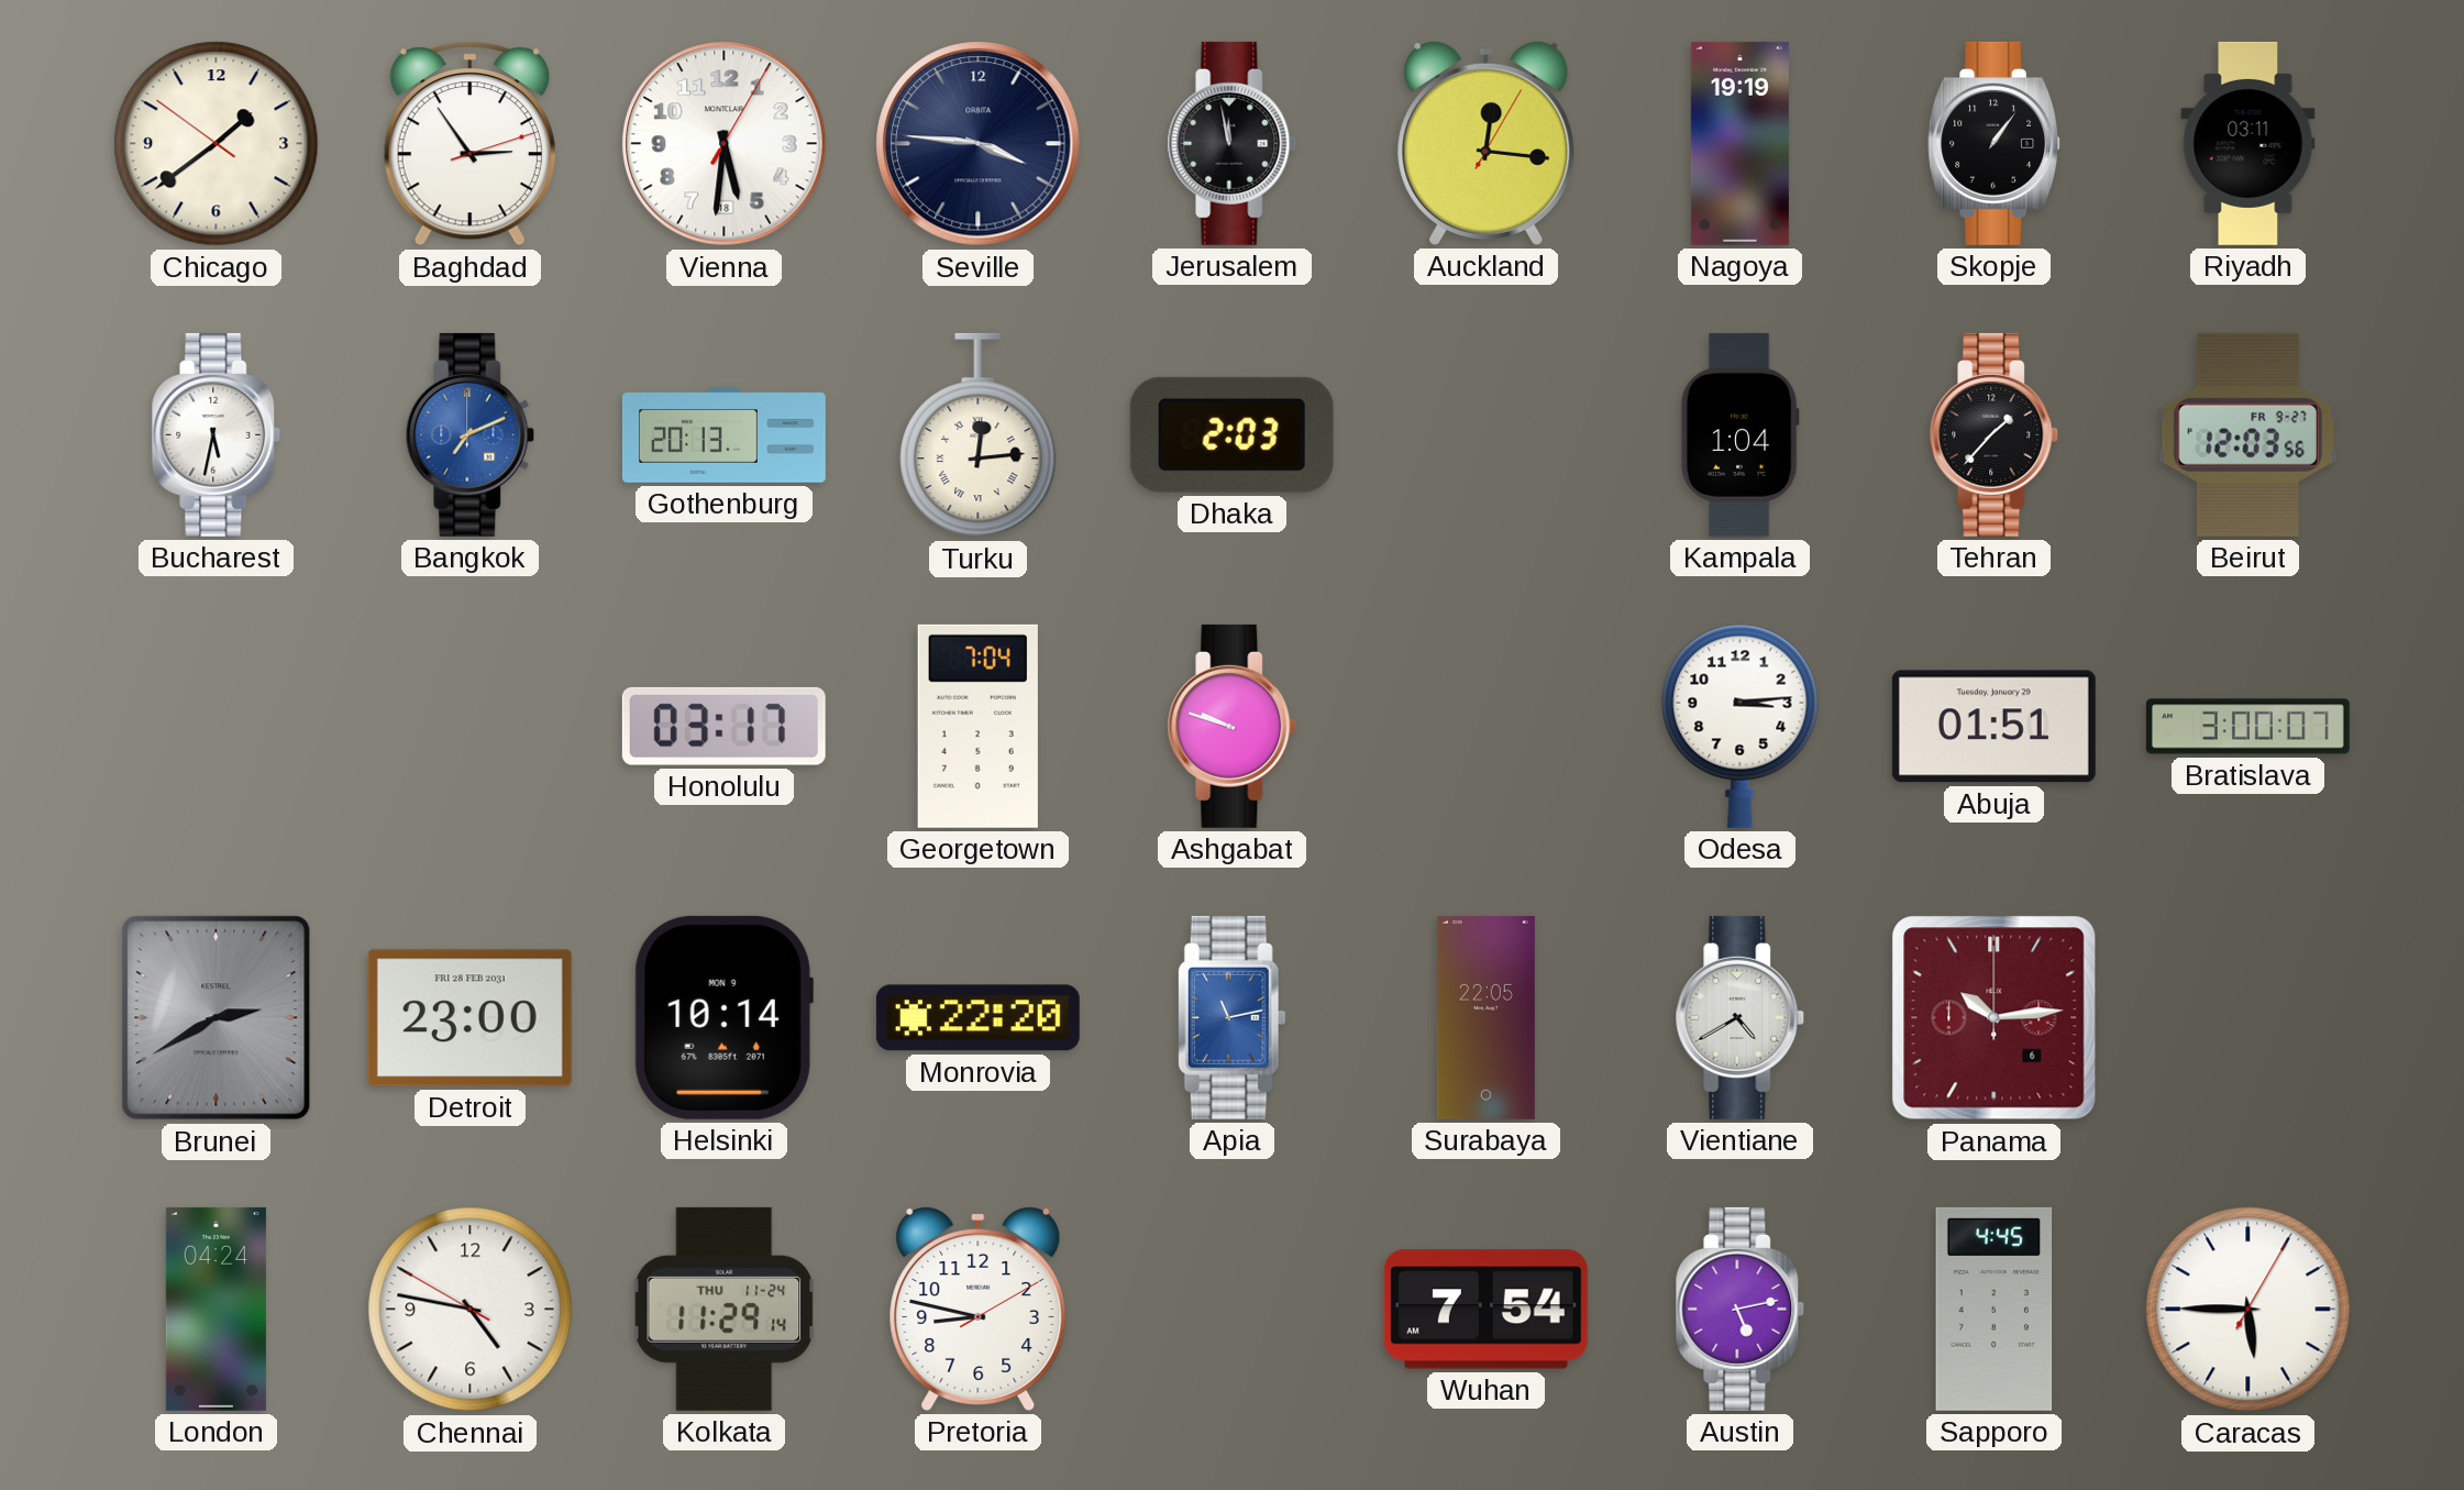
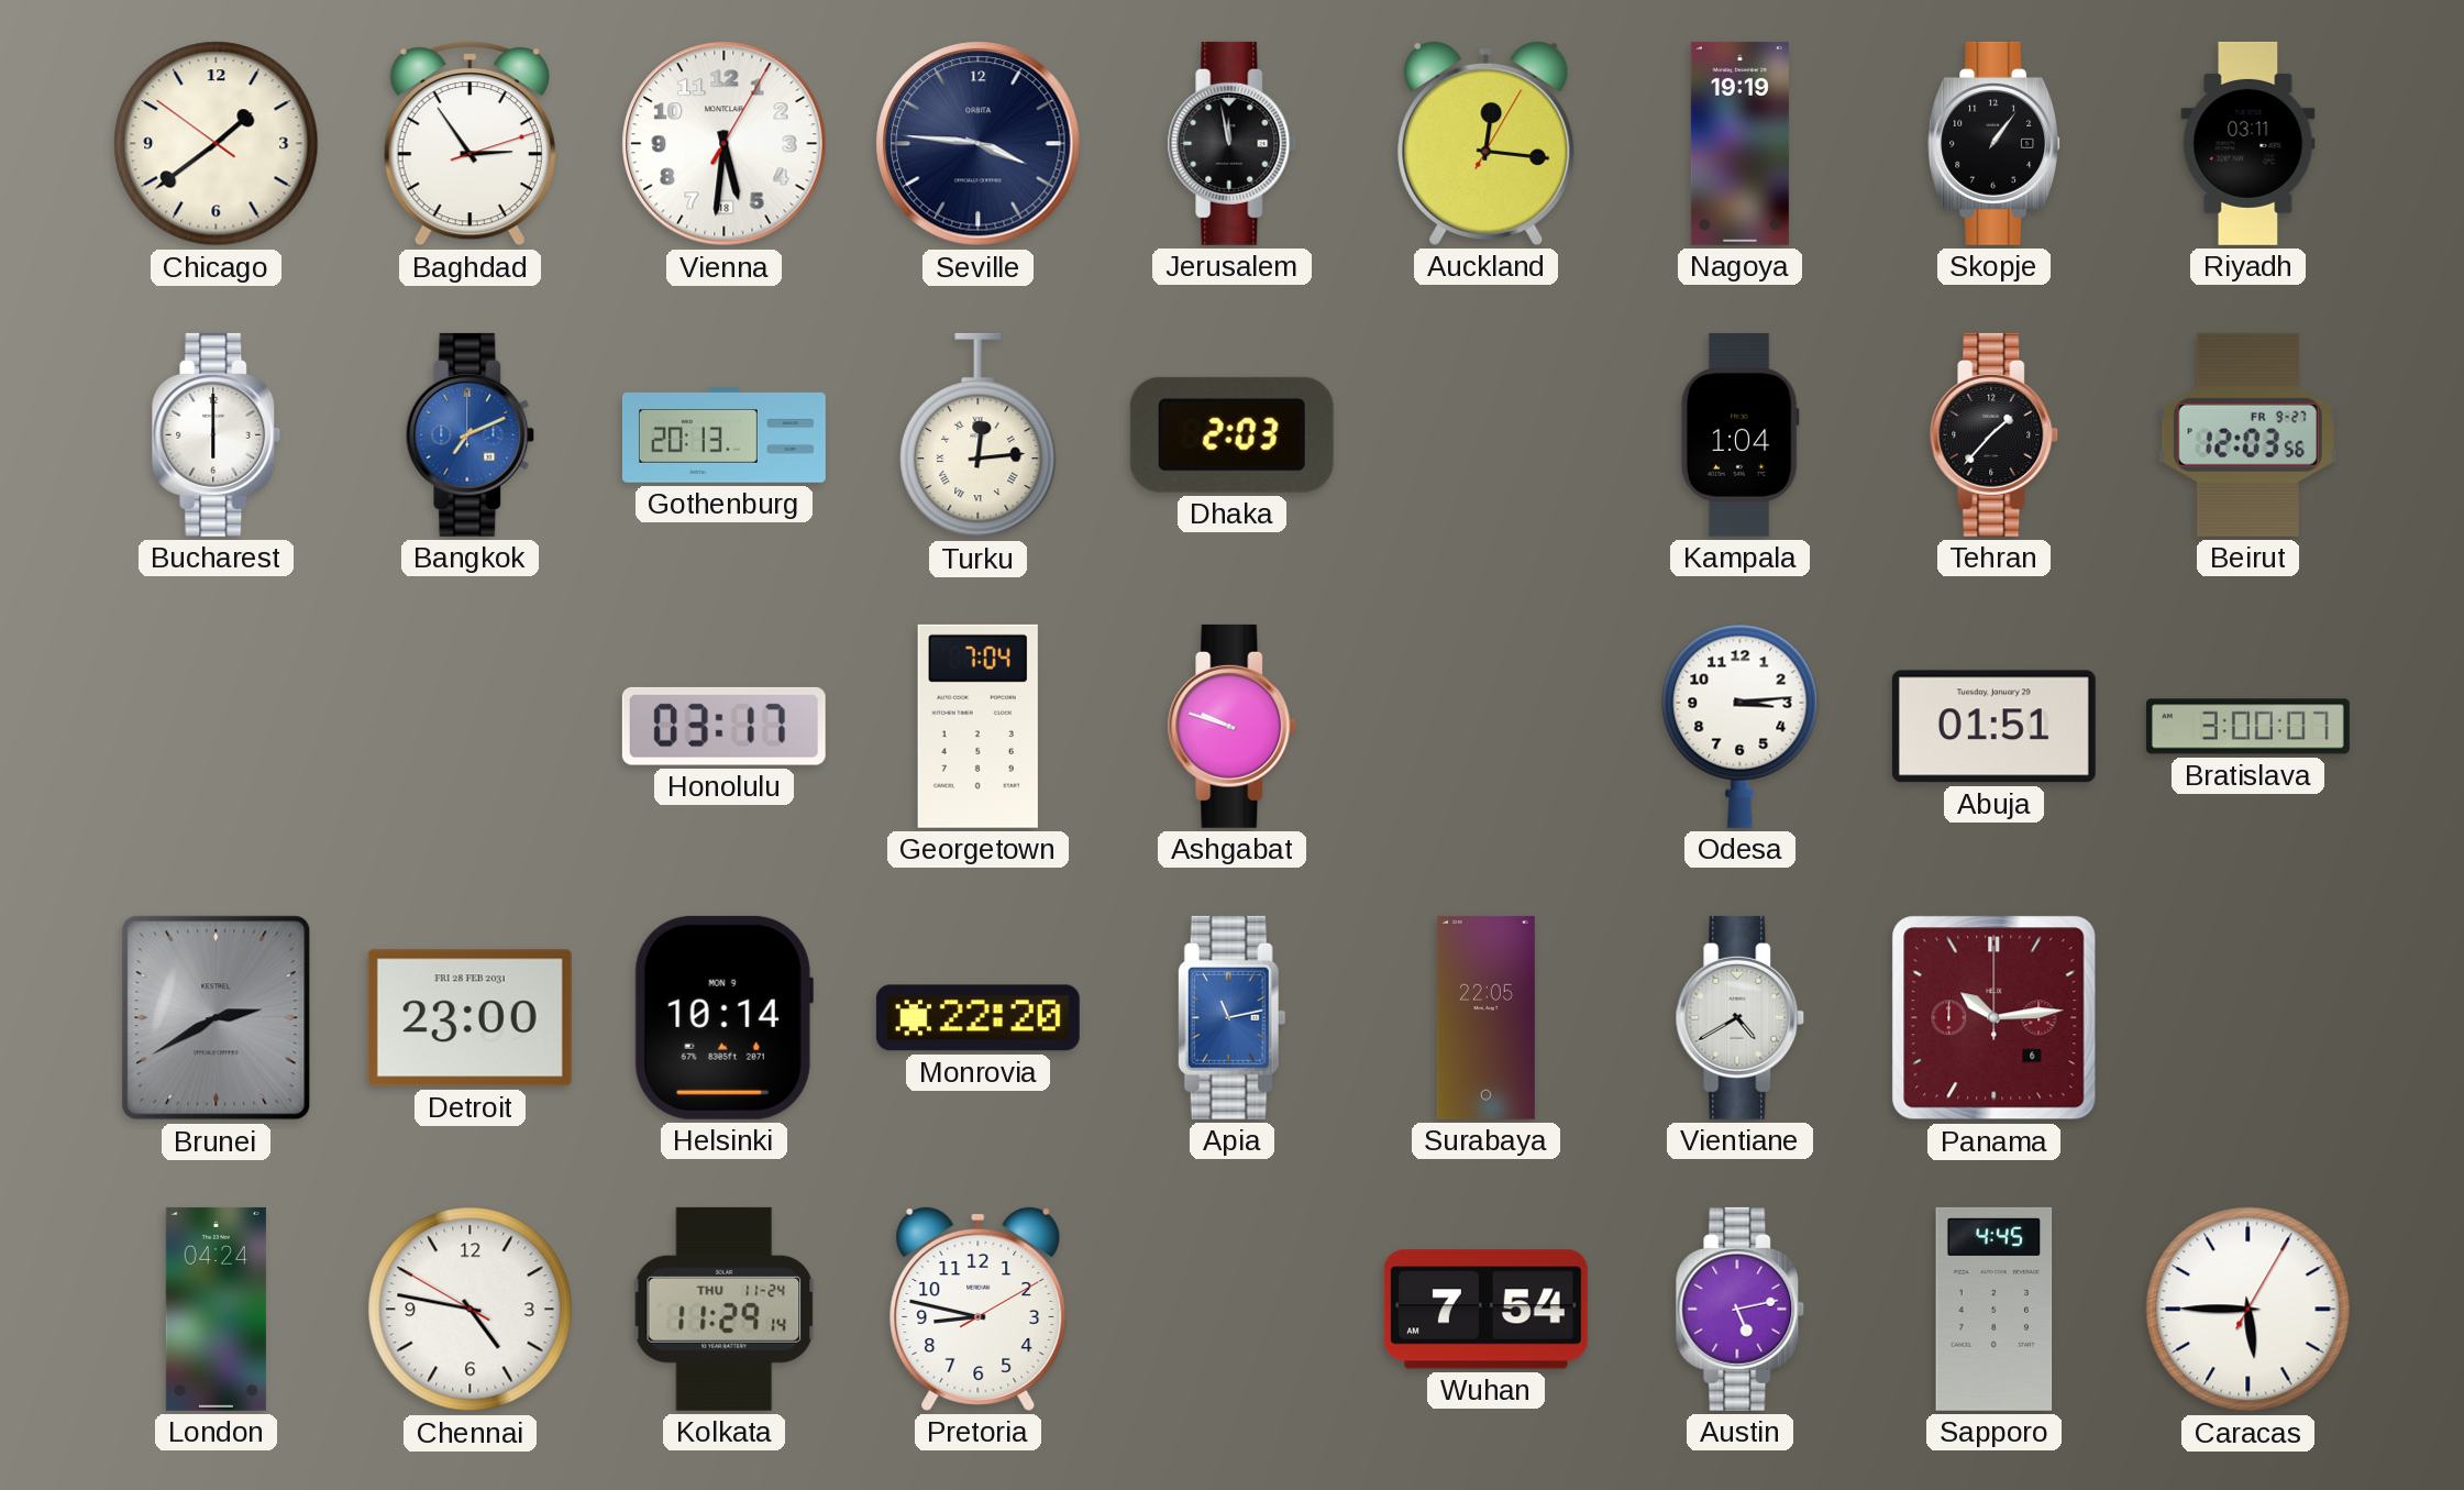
Bucharest: 5:32 -> 6:00 (217, 434)
